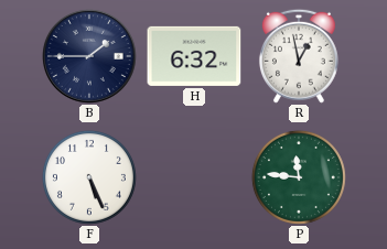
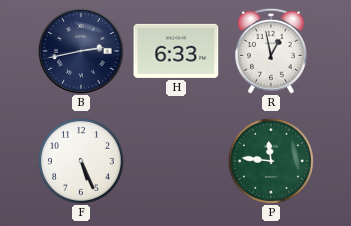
B: 1:45 -> 2:43 (81, 51)
H: 6:32 -> 6:33 (176, 51)
